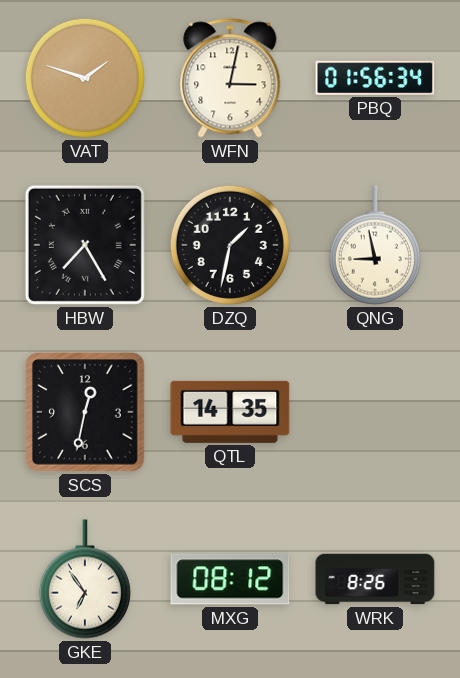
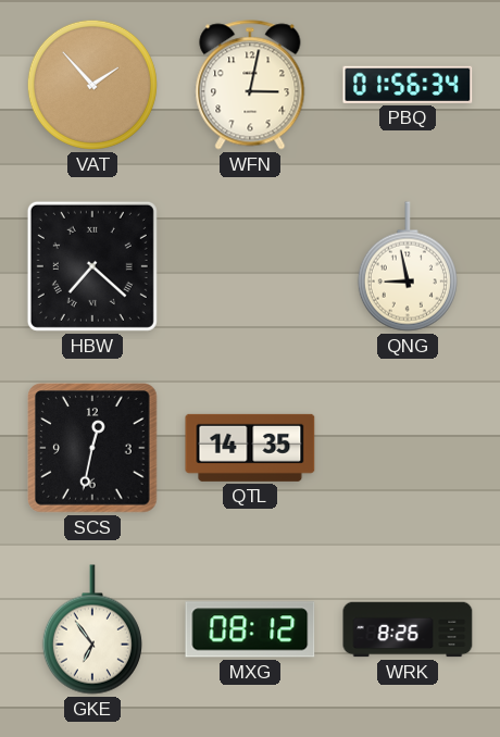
VAT: 1:48 -> 1:53 (92, 85)
HBW: 7:25 -> 7:22 (92, 266)
DZQ: 1:32 -> none (230, 245)
